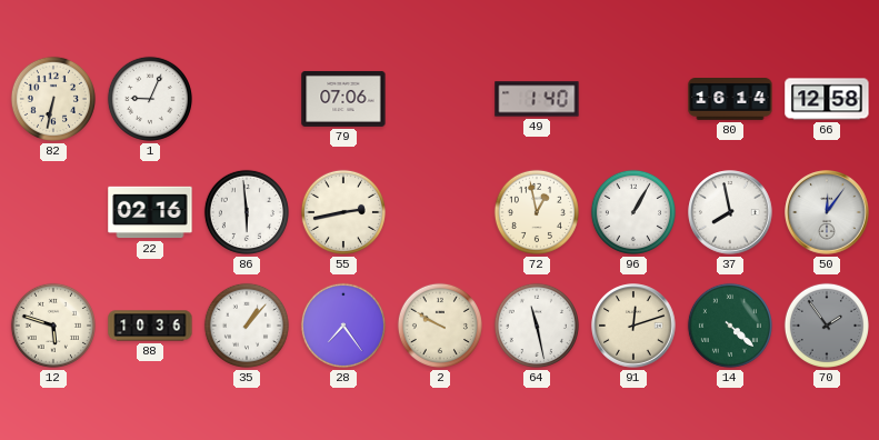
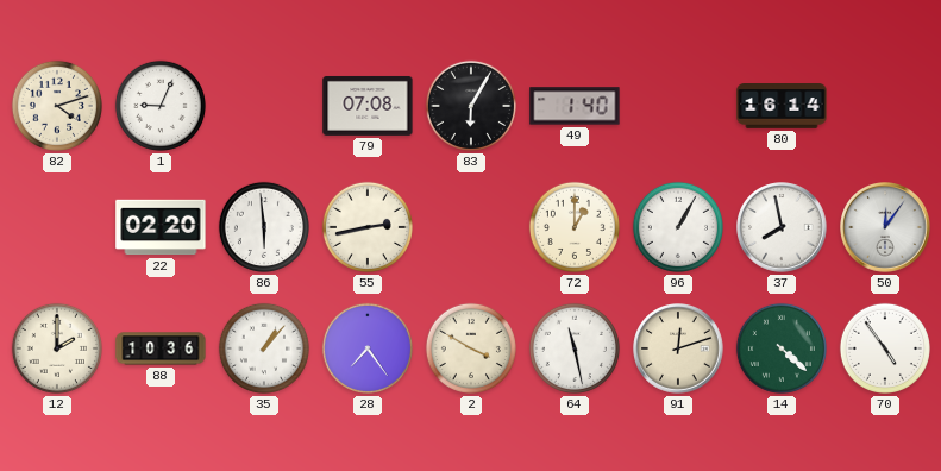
82: 6:32 -> 4:12 (57, 106)
79: 07:06 -> 07:08 (368, 106)
83: none -> 6:05 (471, 106)
66: 12:58 -> none (827, 99)
22: 02:16 -> 02:20 (161, 227)
72: 12:58 -> 1:00 (575, 227)
12: 5:48 -> 2:00 (57, 348)
2: 9:50 -> 3:50 (471, 348)
70: 1:54 -> 4:54 (885, 348)
70 dial: grey -> white (885, 348)
